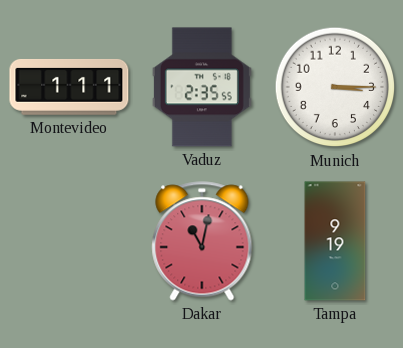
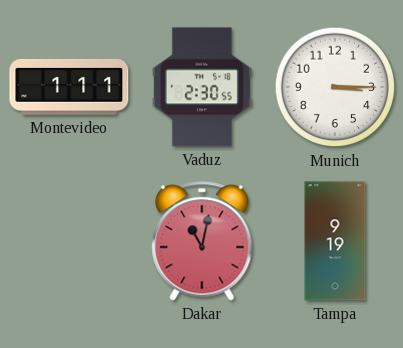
Vaduz: 2:35 -> 2:30 (202, 87)
